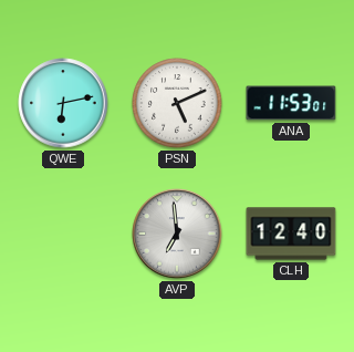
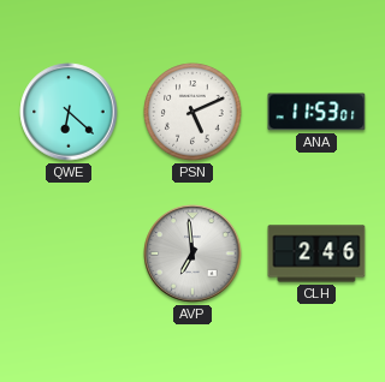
QWE: 6:13 -> 6:22 (69, 112)
CLH: 12:40 -> 2:46 (316, 253)
